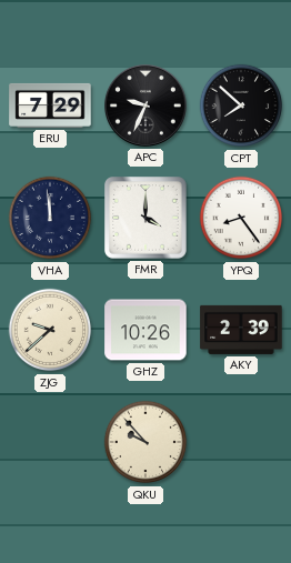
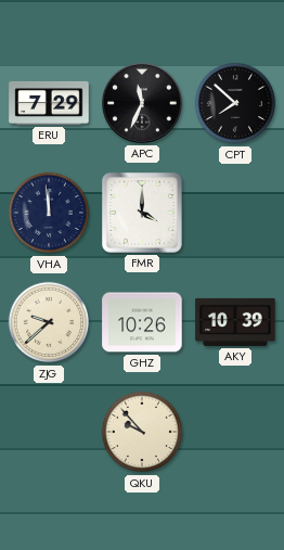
APC: 9:34 -> 11:34 (143, 104)
YPQ: 8:24 -> none (241, 218)
AKY: 2:39 -> 10:39 (235, 322)
